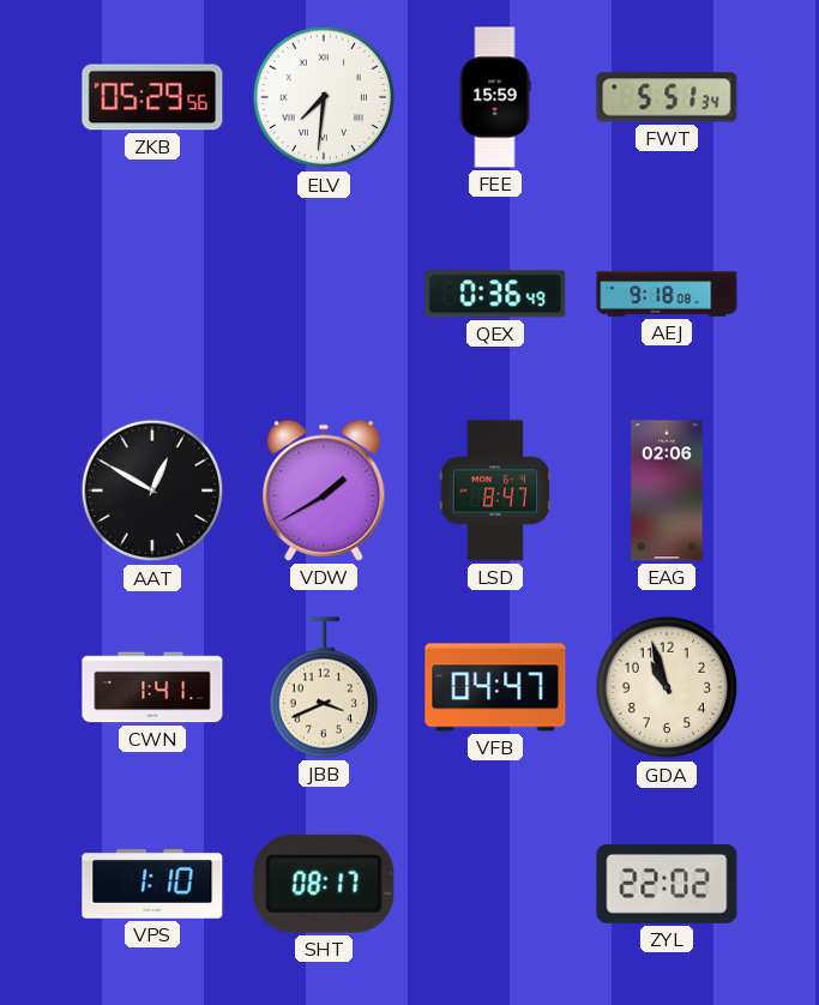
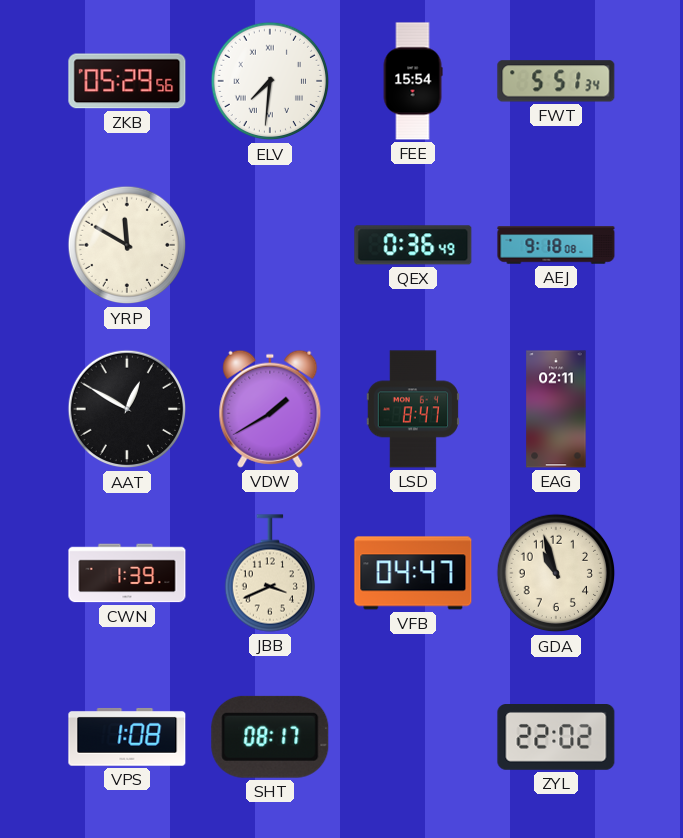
FEE: 15:59 -> 15:54 (413, 81)
YRP: none -> 11:50 (127, 245)
EAG: 02:06 -> 02:11 (556, 409)
CWN: 1:41 -> 1:39 (127, 573)
VPS: 1:10 -> 1:08 (127, 737)
